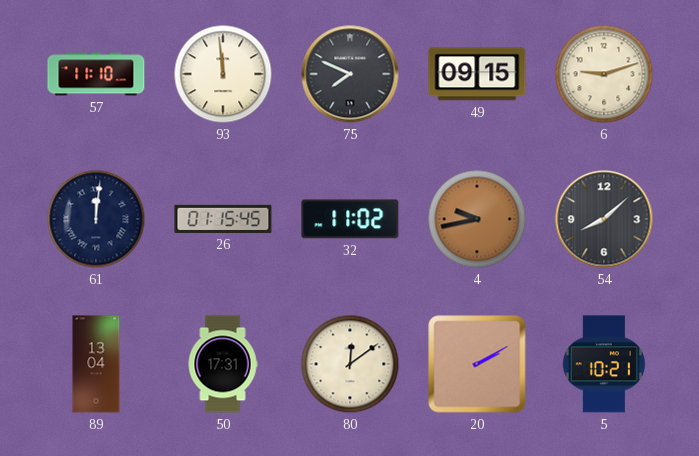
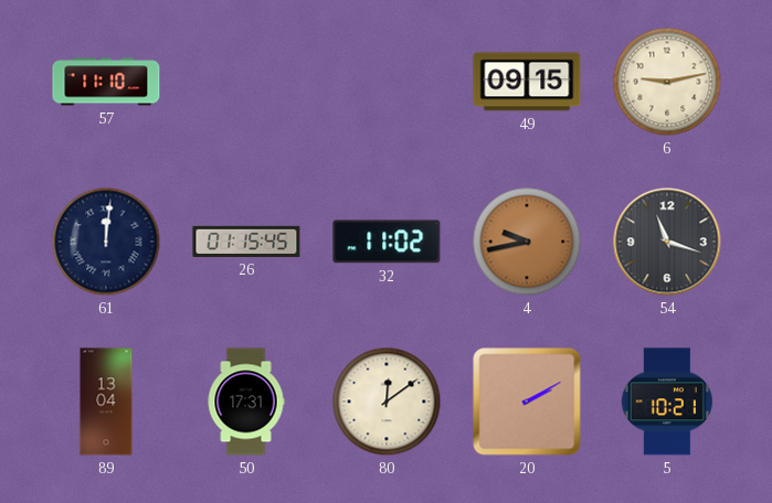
93: 11:59 -> none (223, 74)
75: 7:49 -> none (350, 74)
6: 9:12 -> 9:13 (667, 82)
54: 8:08 -> 11:18 (667, 242)
